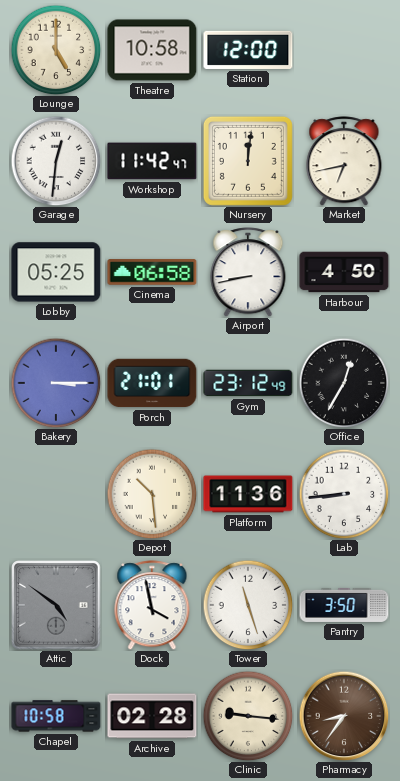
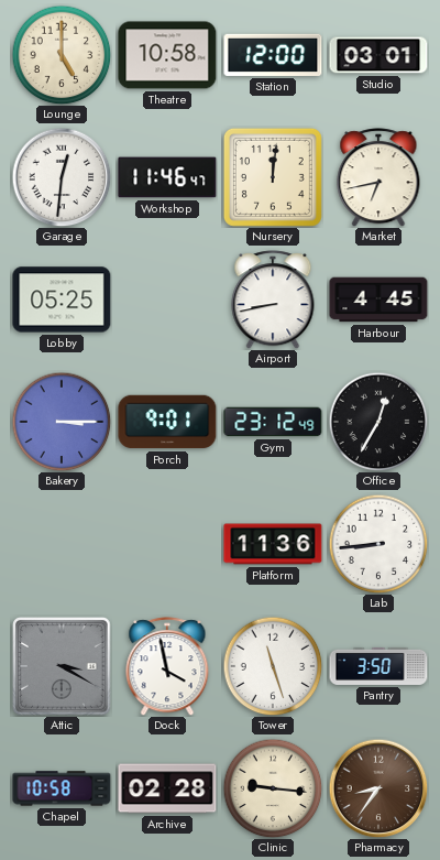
Studio: none -> 03:01 (378, 55)
Workshop: 11:42 -> 11:46 (167, 177)
Cinema: 06:58 -> none (152, 272)
Harbour: 4:50 -> 4:45 (378, 300)
Porch: 21:01 -> 9:01 (167, 422)
Depot: 10:29 -> none (152, 494)
Attic: 4:51 -> 3:20 (63, 667)
